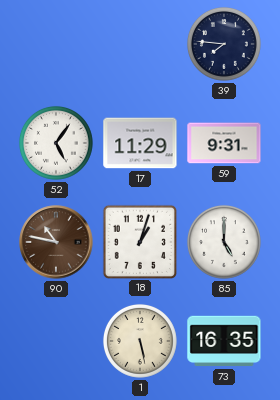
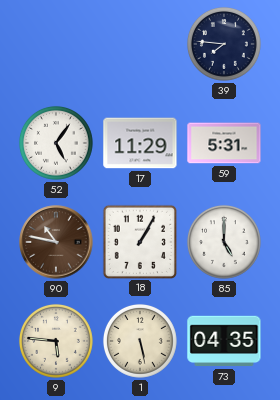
59: 9:31 -> 5:31 (224, 143)
18: 1:03 -> 1:05 (139, 241)
9: none -> 5:46 (56, 341)
73: 16:35 -> 04:35 (224, 341)
